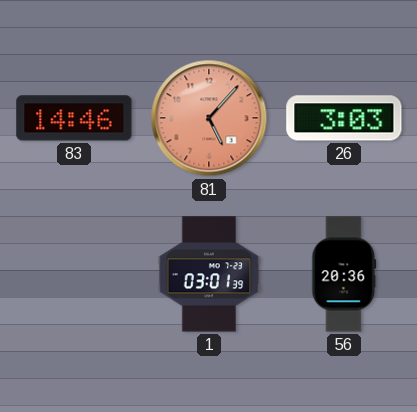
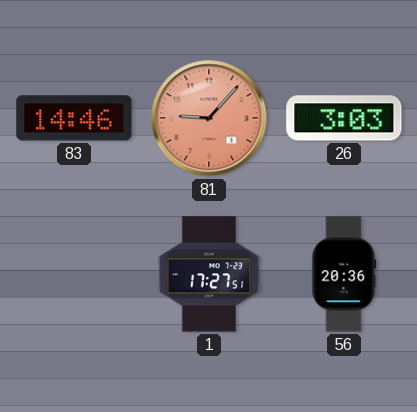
81: 5:07 -> 9:07 (209, 118)
1: 03:01 -> 17:27 (209, 274)
